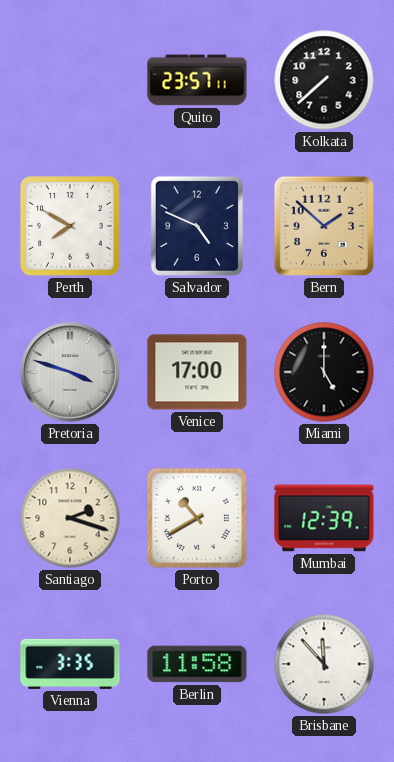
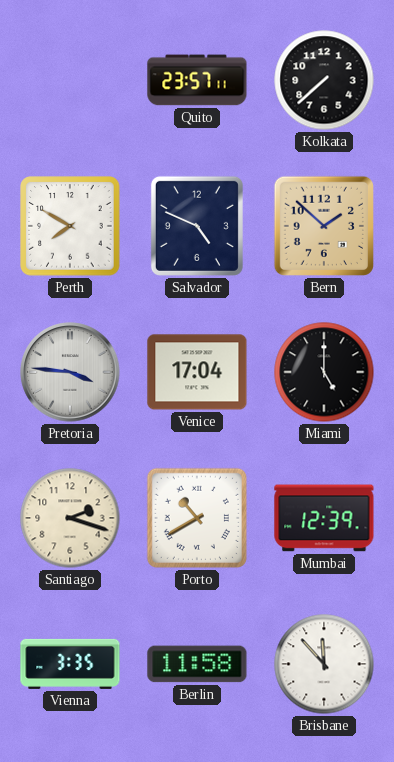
Pretoria: 3:48 -> 3:46 (70, 372)
Venice: 17:00 -> 17:04 (197, 372)
